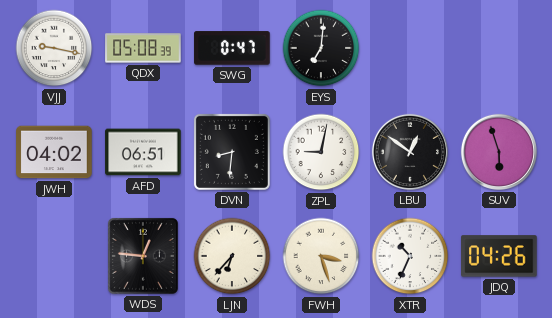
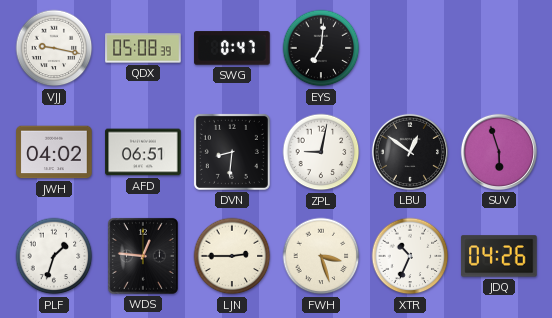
PLF: none -> 1:33 (54, 256)
LJN: 6:37 -> 2:45 (232, 256)
